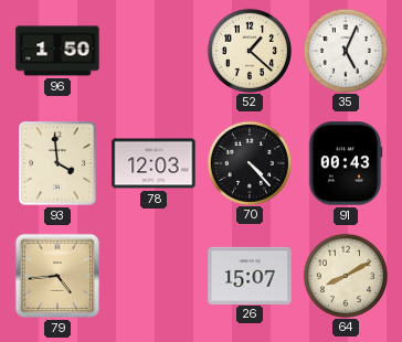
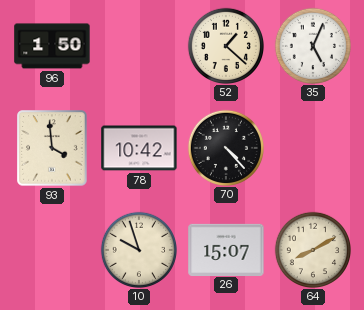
78: 12:03 -> 10:42 (139, 148)
91: 00:43 -> none (346, 163)
79: 4:44 -> none (57, 276)
10: none -> 9:57 (138, 249)
